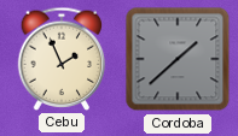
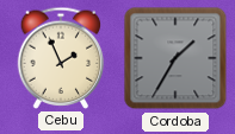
Cordoba: 1:38 -> 1:35 (175, 58)
